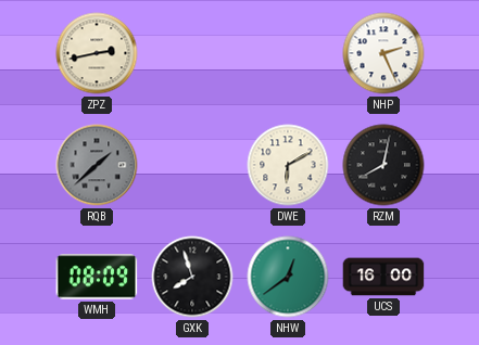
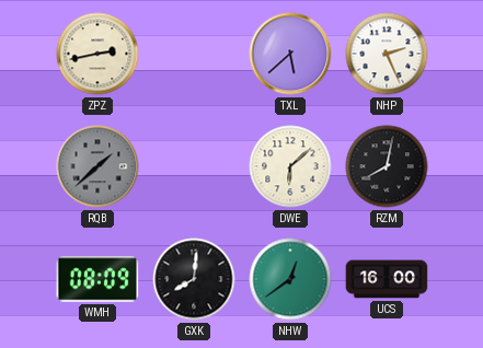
TXL: none -> 5:38 (290, 54)
DWE: 6:10 -> 6:08 (290, 166)
GXK: 7:57 -> 8:01 (194, 279)
